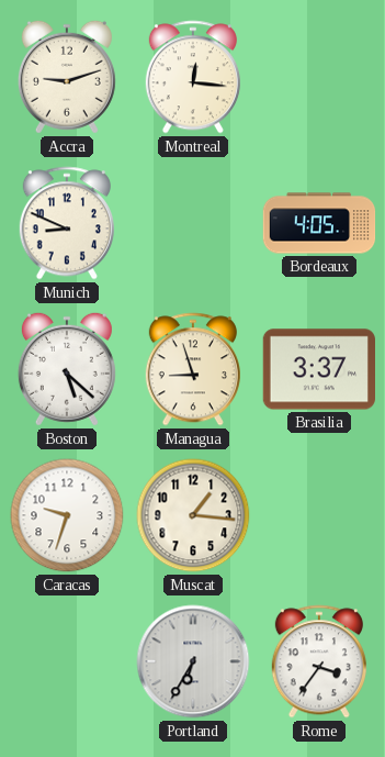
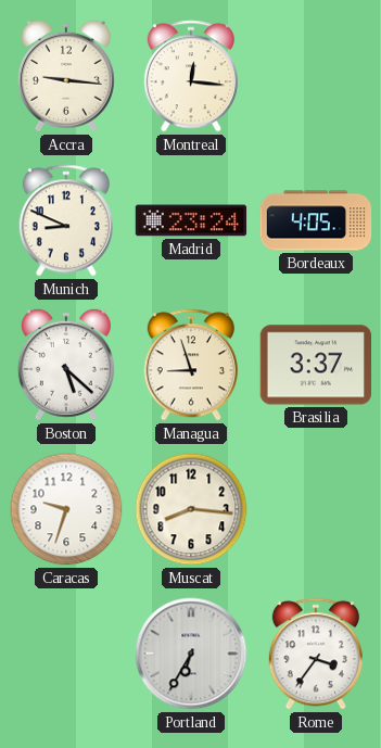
Accra: 9:12 -> 9:16 (66, 76)
Madrid: none -> 23:24 (191, 220)
Muscat: 1:16 -> 8:16 (191, 509)
